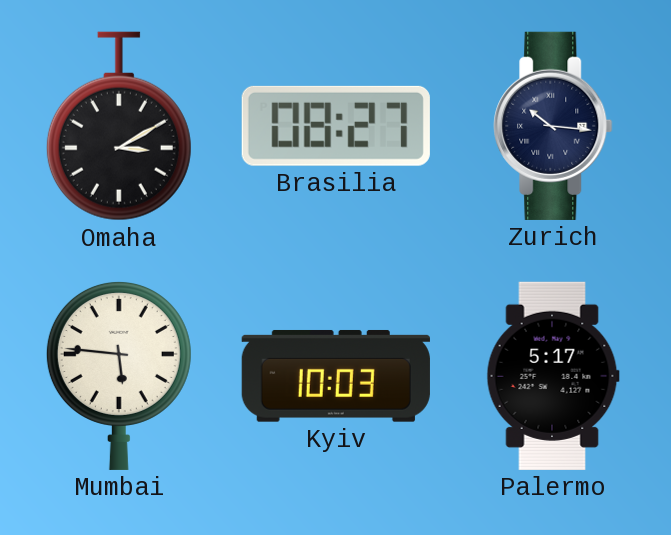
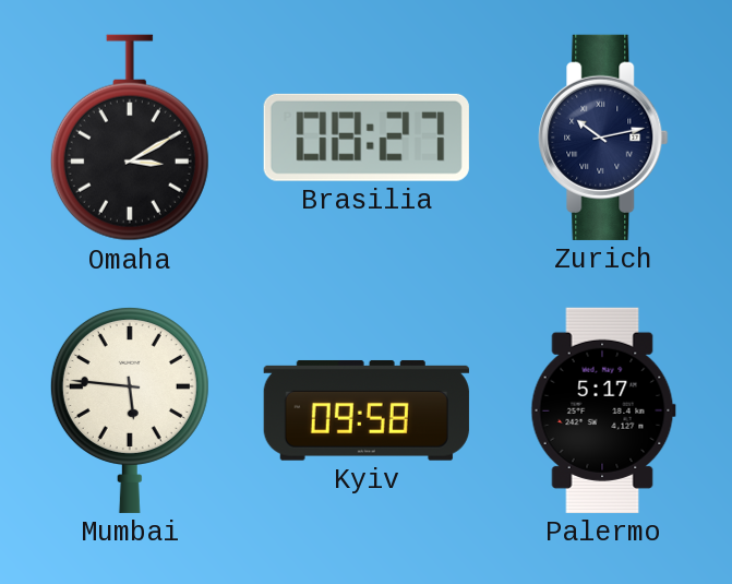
Zurich: 10:16 -> 10:13 (603, 138)
Kyiv: 10:03 -> 09:58 (367, 410)
